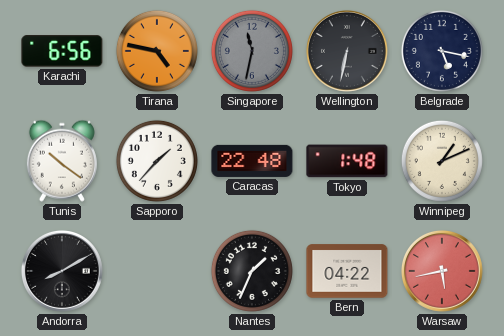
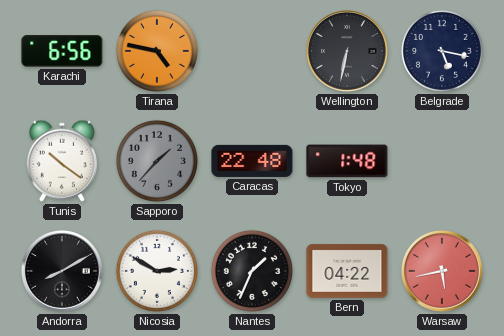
Singapore: 11:32 -> none (252, 51)
Sapporo dial: white -> grey (157, 161)
Winnipeg: 1:11 -> none (442, 161)
Nicosia: none -> 2:50 (157, 271)
